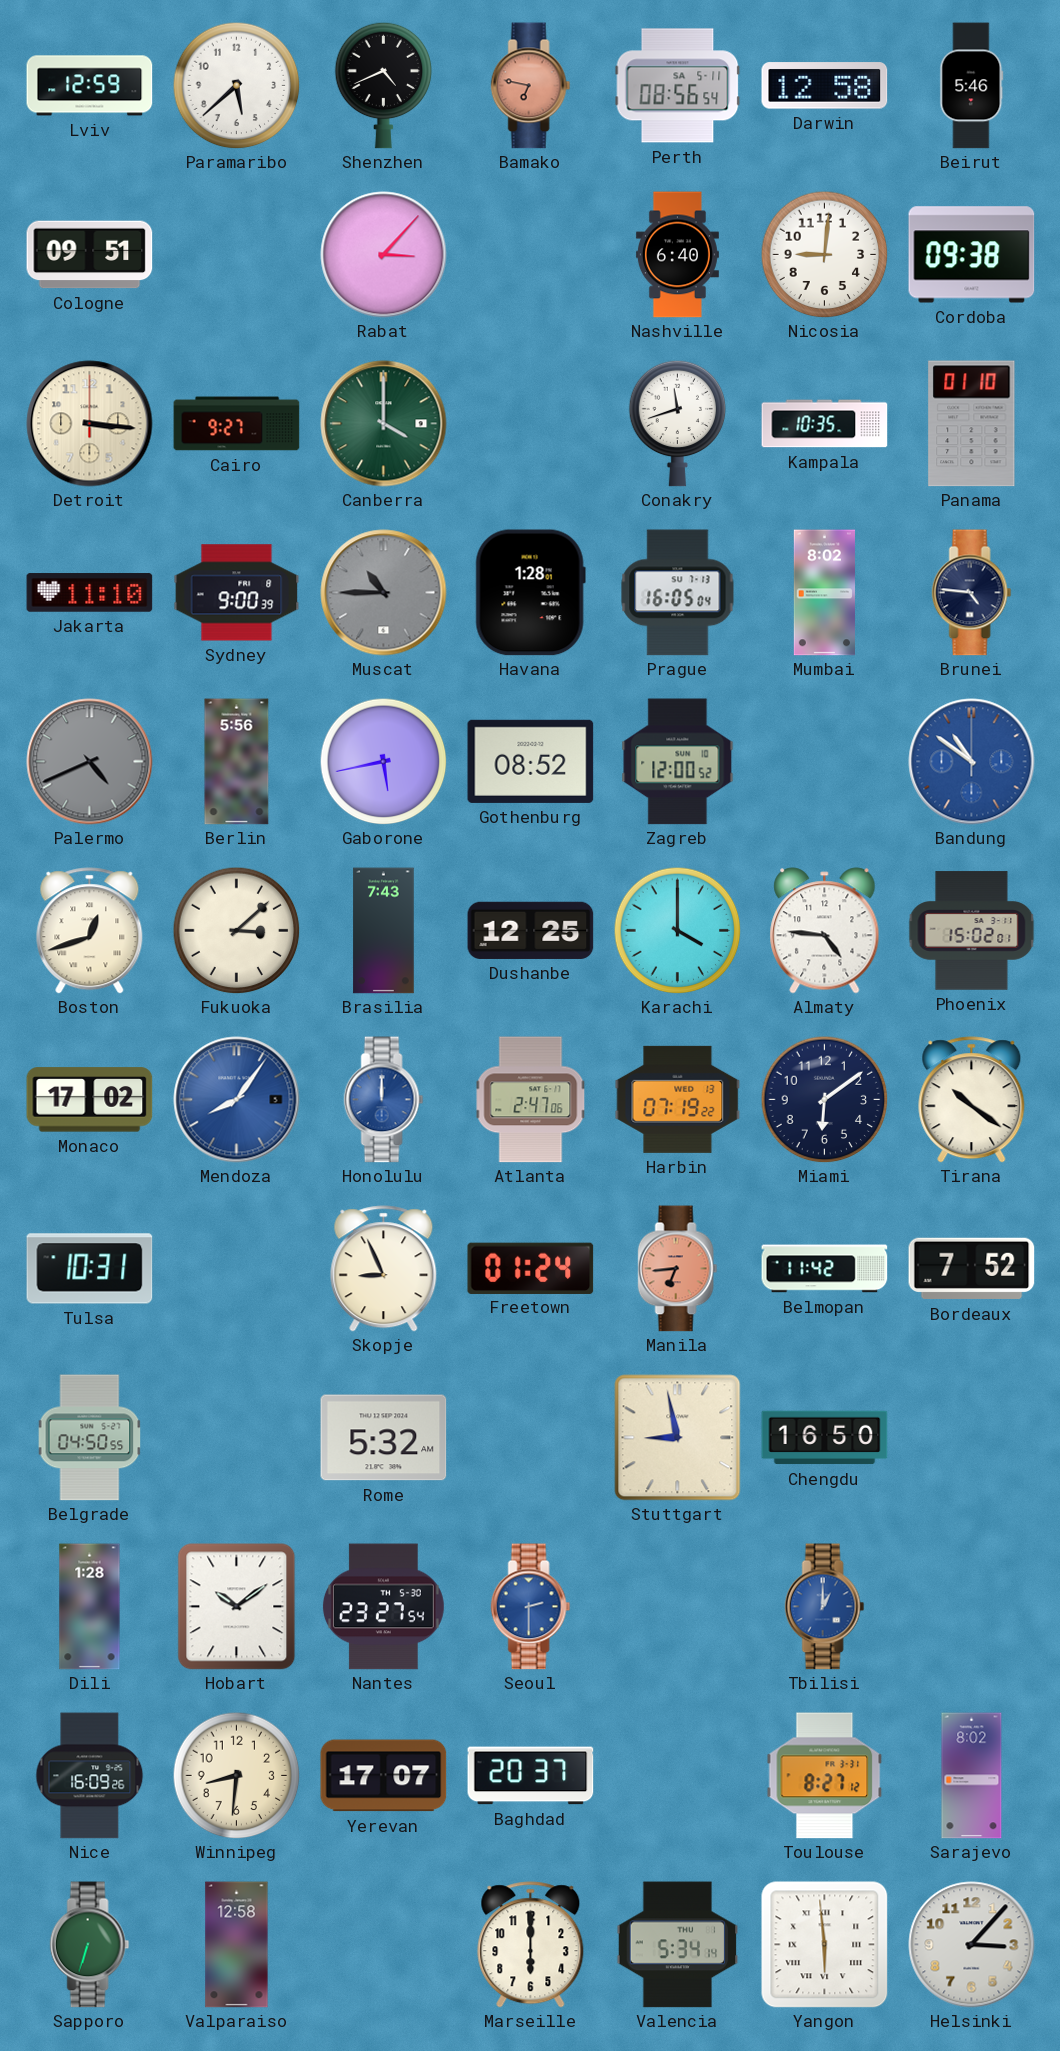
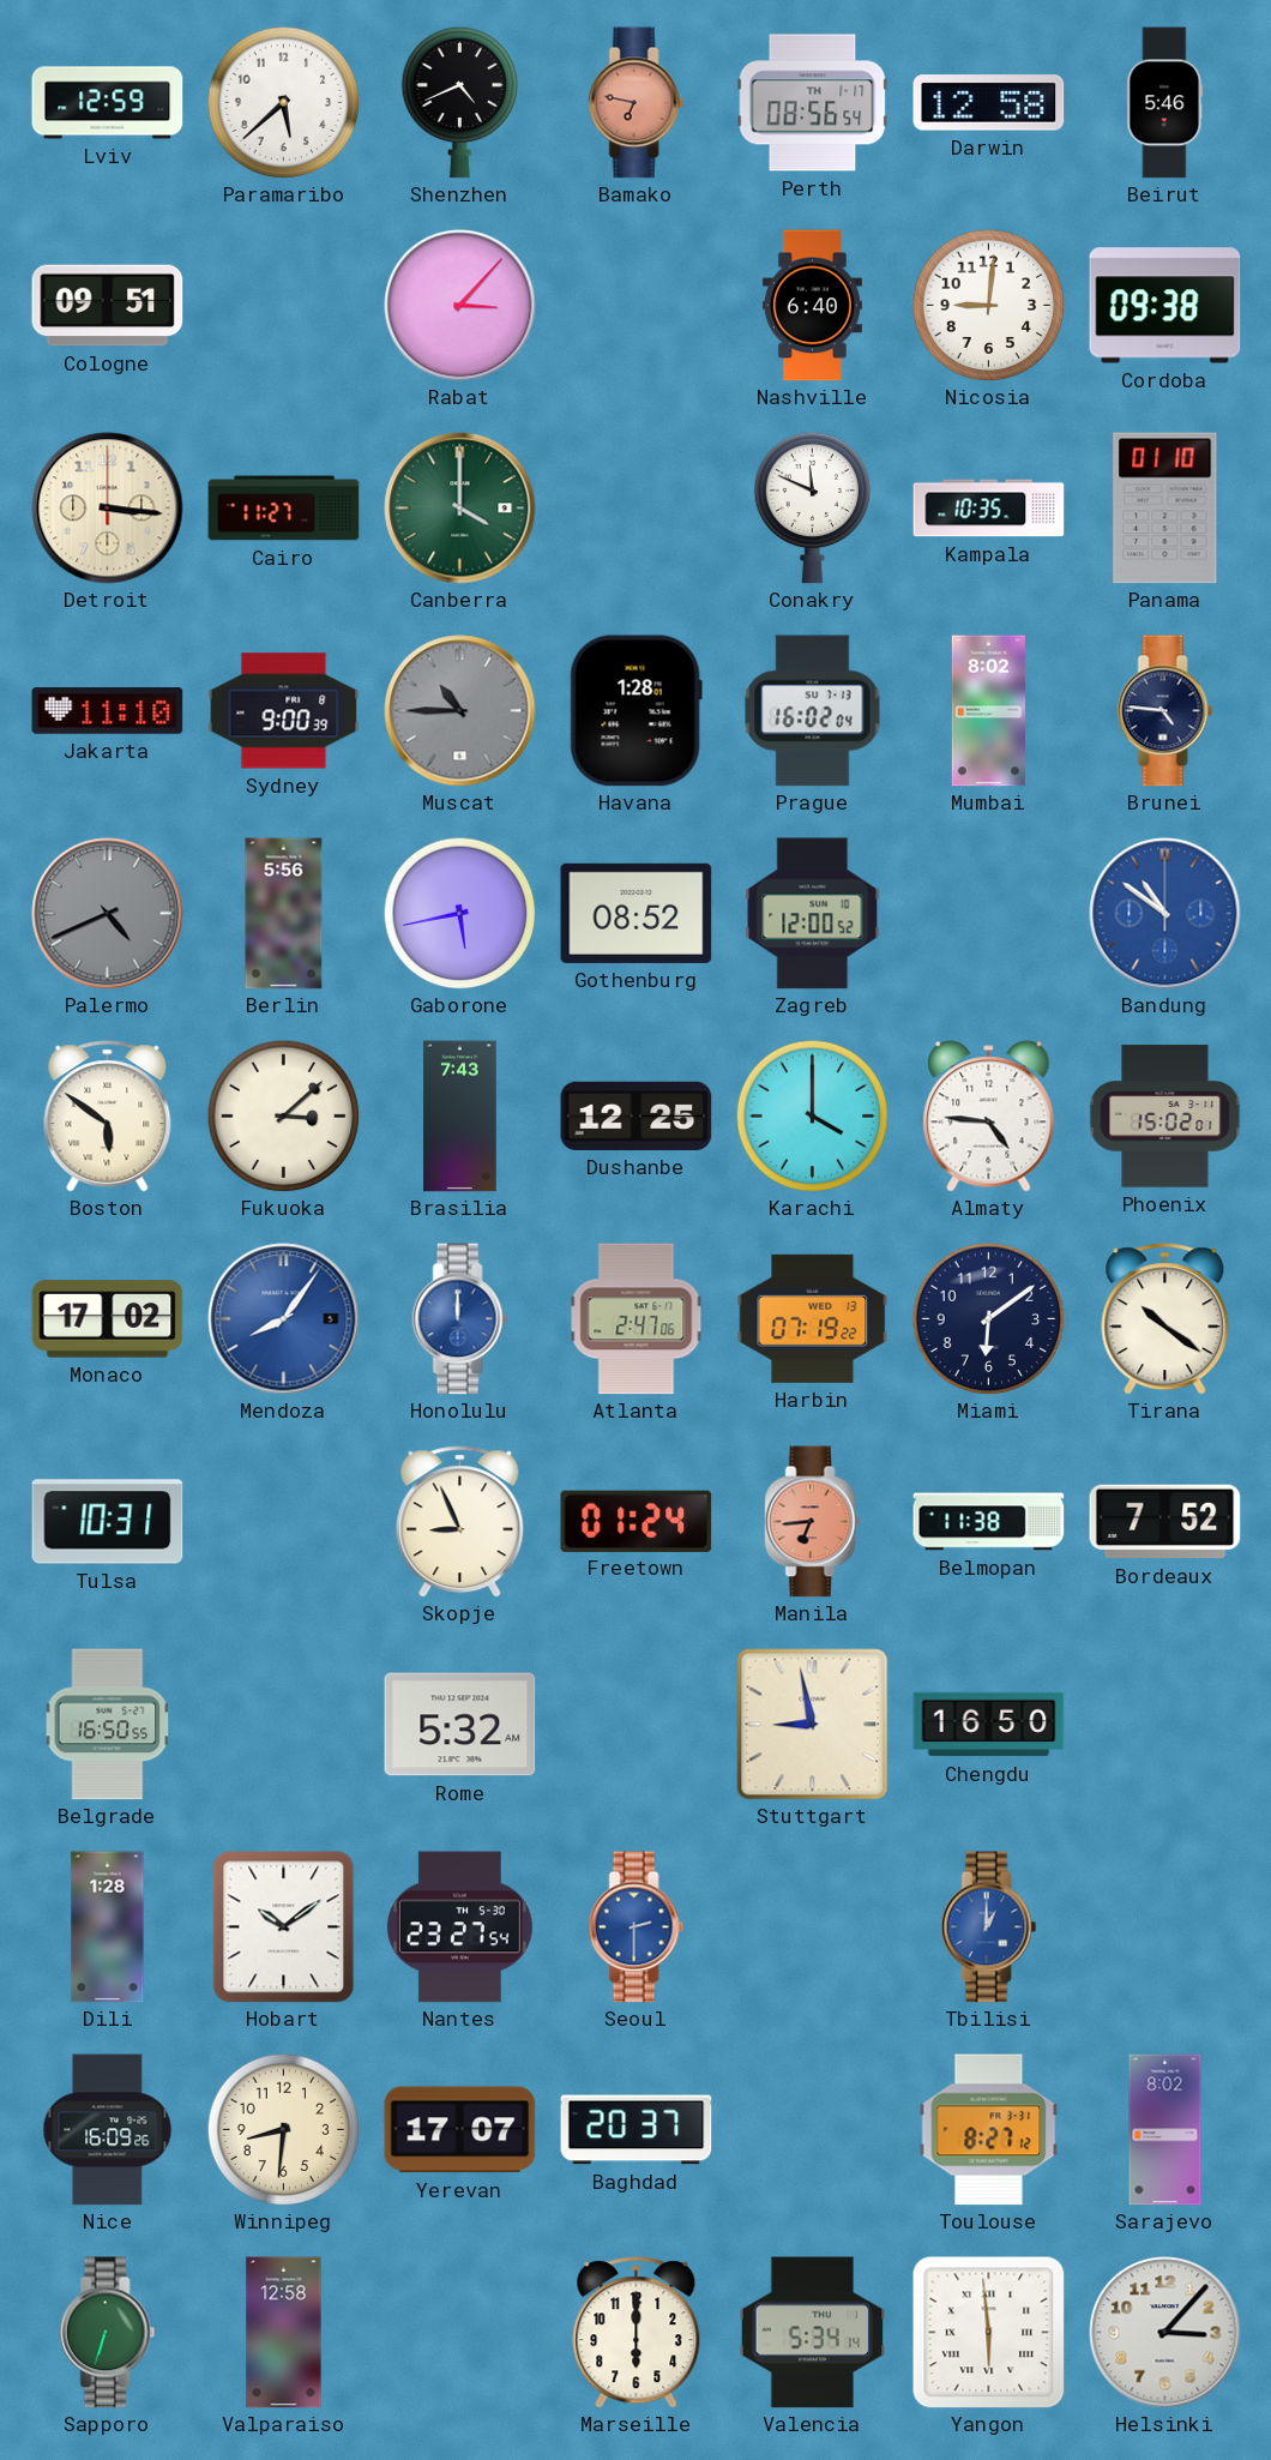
Perth date: SA 5-11 -> TH 1-17 (813, 103)
Cairo: 9:27 -> 11:27 (284, 509)
Conakry: 11:42 -> 11:49 (813, 507)
Prague: 16:05 -> 16:02 (813, 711)
Boston: 12:42 -> 5:51 (108, 1117)
Belmopan: 11:42 -> 11:38 (989, 1522)
Belgrade: 04:50 -> 16:50 (108, 1725)
